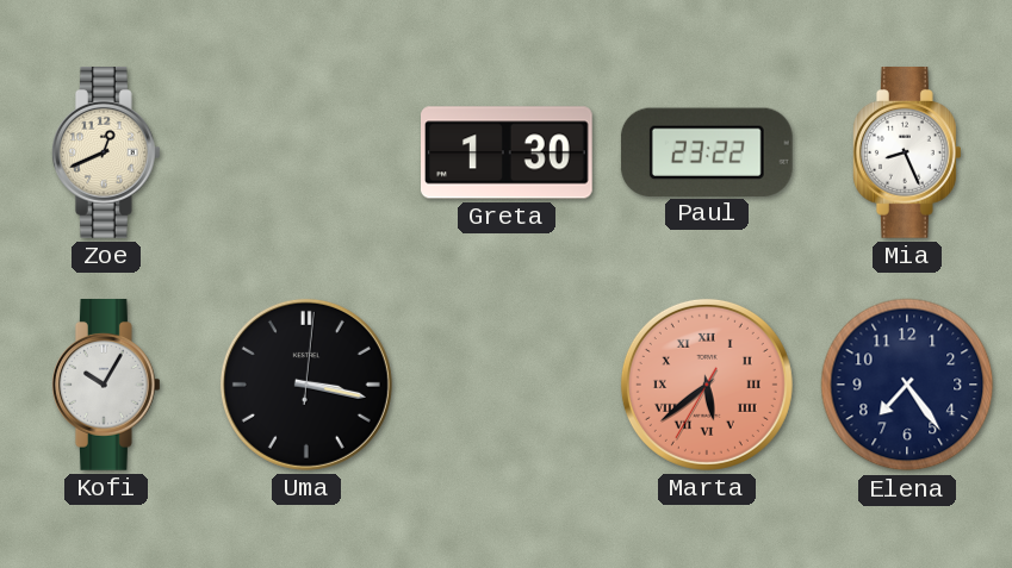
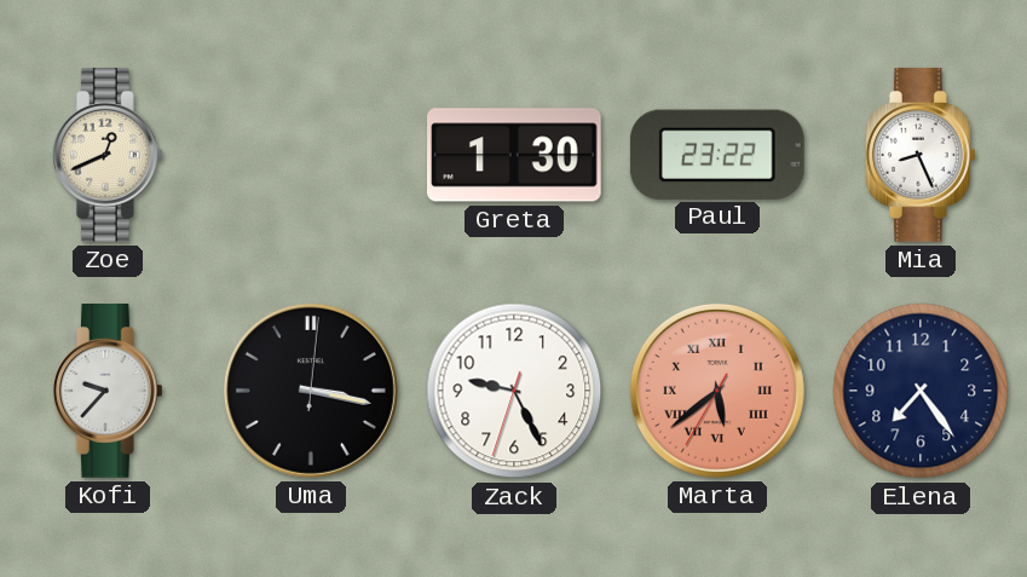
Kofi: 10:05 -> 9:37 (108, 392)
Zack: none -> 9:25 (514, 391)
